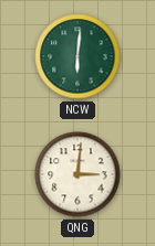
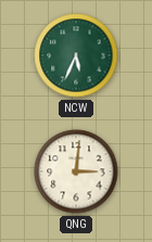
NCW: 6:01 -> 5:34 (76, 55)
